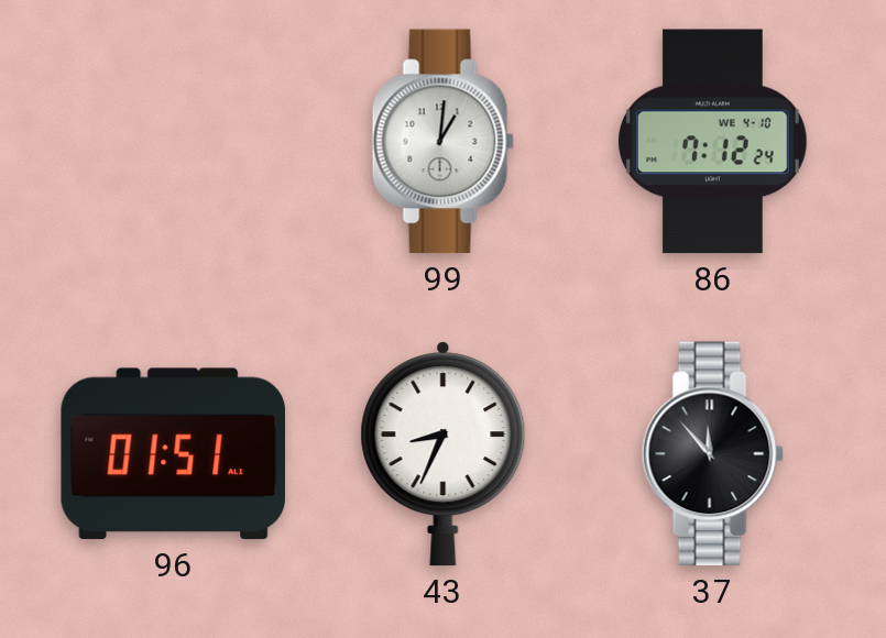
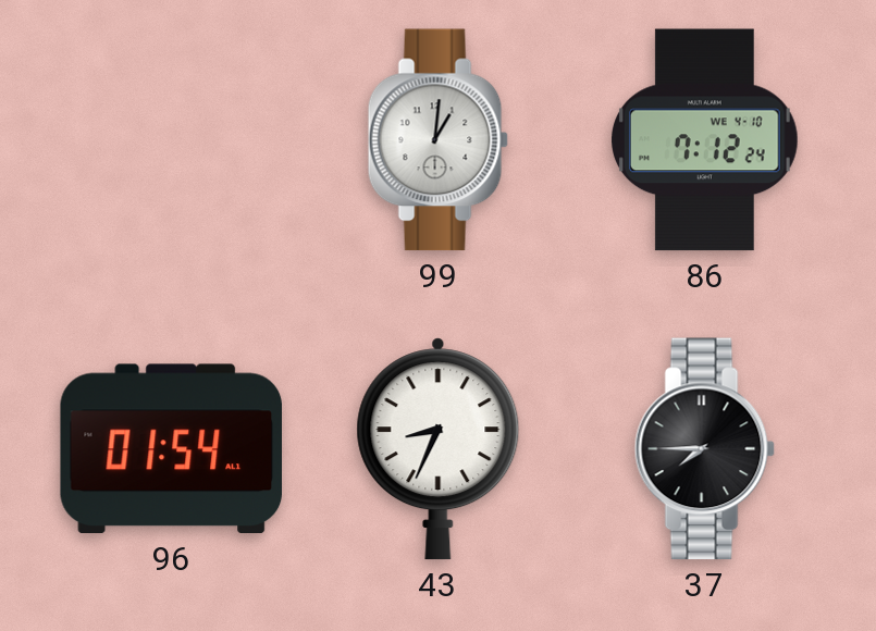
96: 01:51 -> 01:54 (171, 449)
37: 11:53 -> 7:45 (704, 449)
